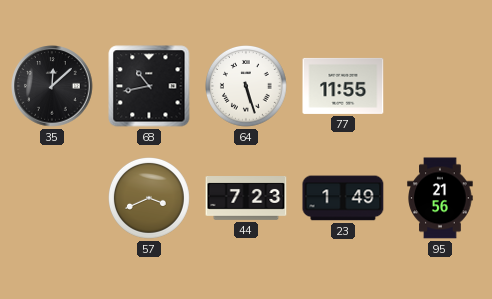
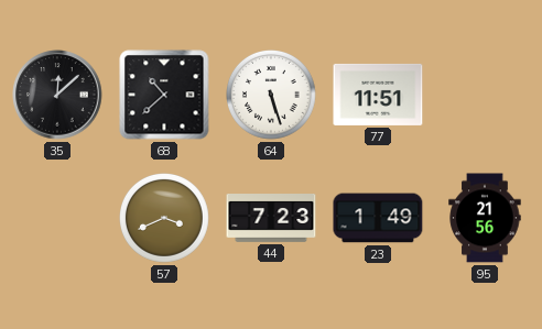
68: 10:43 -> 10:38 (164, 95)
77: 11:55 -> 11:51 (378, 95)
